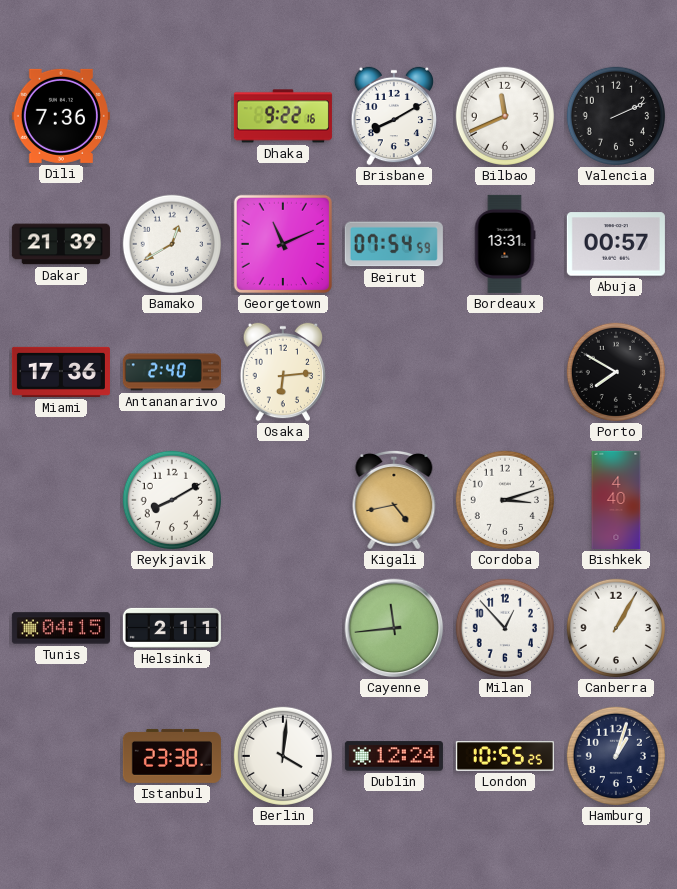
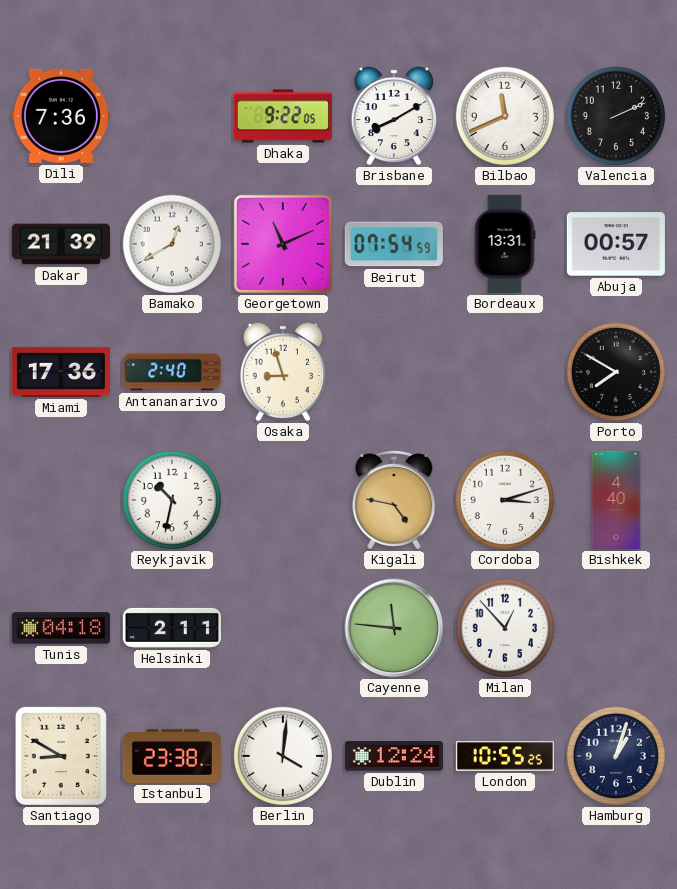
Dhaka: 9:22:16 -> 9:22:05 (283, 116)
Osaka: 6:14 -> 8:57 (283, 372)
Reykjavik: 8:10 -> 10:32 (172, 500)
Kigali: 4:43 -> 4:47 (394, 500)
Tunis: 04:15 -> 04:18 (61, 628)
Cayenne: 11:44 -> 11:46 (394, 628)
Canberra: 1:05 -> none (616, 628)
Santiago: none -> 8:50 (61, 756)
